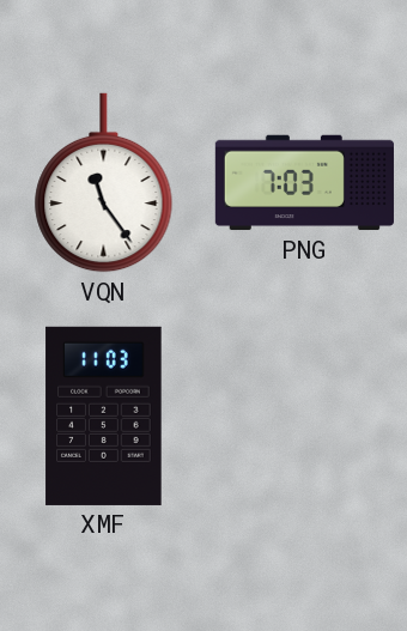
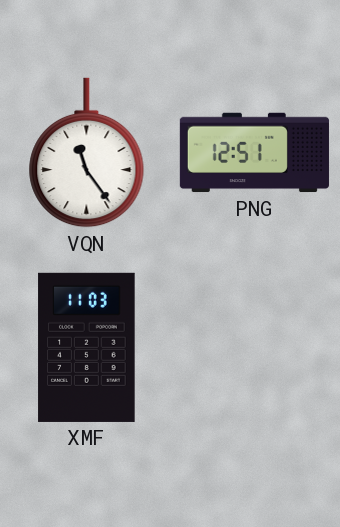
PNG: 7:03 -> 12:51 (254, 153)
